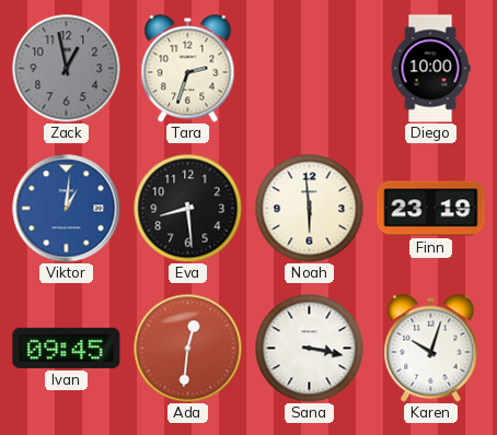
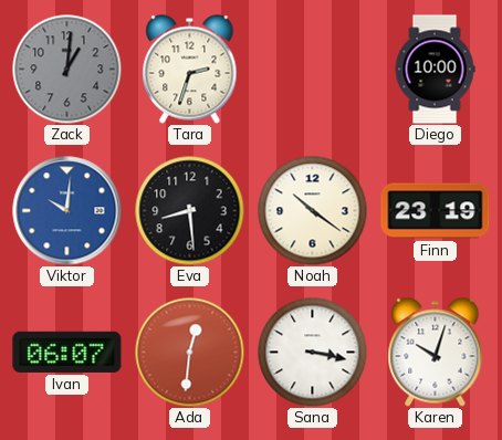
Zack: 12:58 -> 1:01 (67, 70)
Viktor: 1:01 -> 10:01 (67, 211)
Noah: 5:59 -> 10:21 (313, 211)
Ivan: 09:45 -> 06:07 (67, 352)
